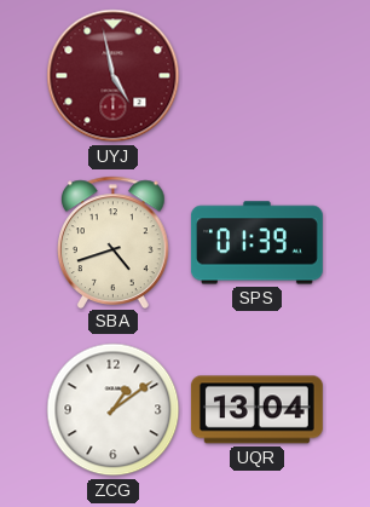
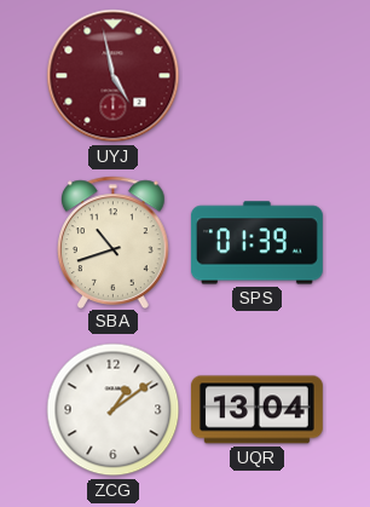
SBA: 4:42 -> 10:42 (114, 242)
